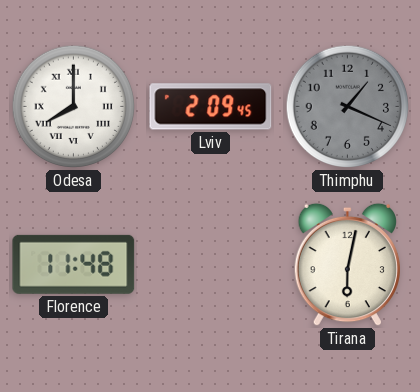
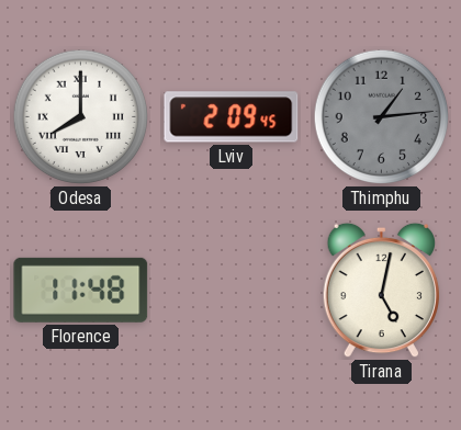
Thimphu: 1:19 -> 1:14 (382, 117)
Tirana: 6:02 -> 5:02 (381, 291)
